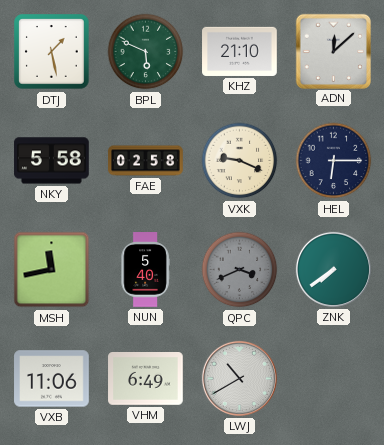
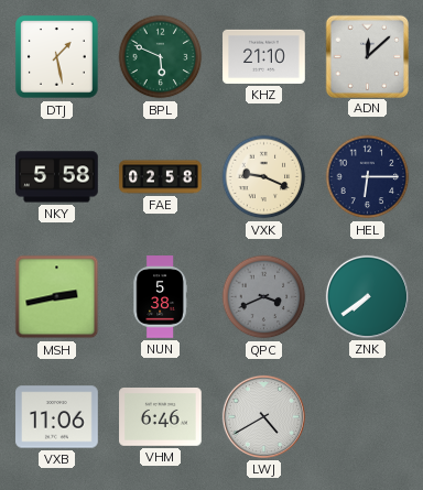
MSH: 11:43 -> 2:43 (57, 297)
NUN: 5:40 -> 5:38 (160, 297)
VHM: 6:49 -> 6:46 (161, 417)
LWJ: 10:40 -> 4:40 (263, 416)
